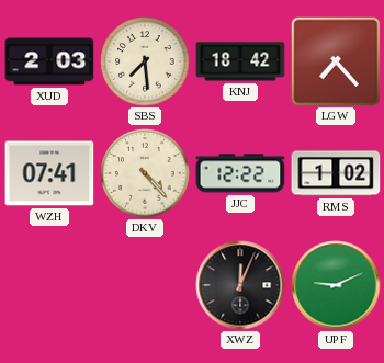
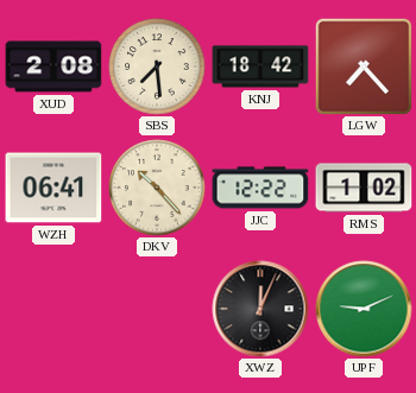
XUD: 2:03 -> 2:08 (53, 66)
WZH: 07:41 -> 06:41 (53, 188)
DKV: 4:23 -> 10:23 (157, 188)
